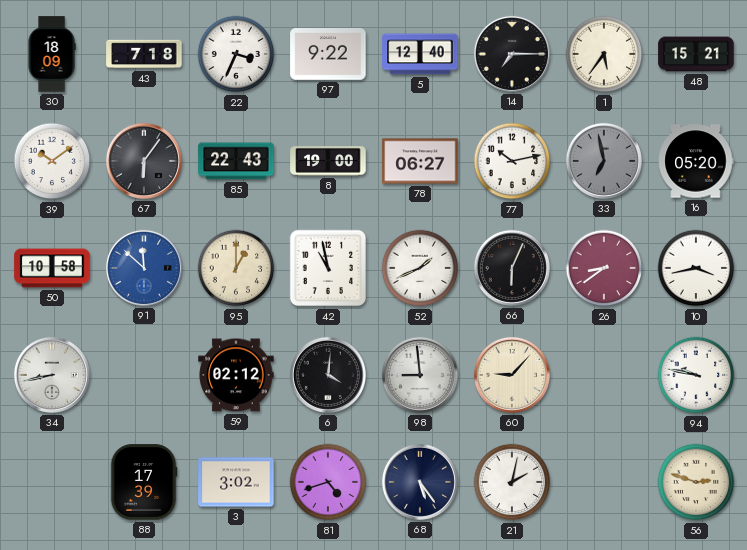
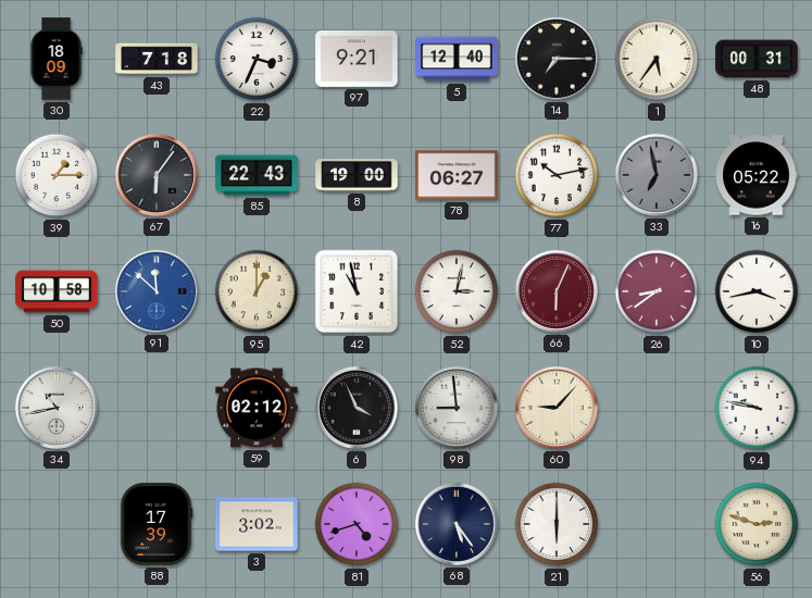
97: 9:22 -> 9:21 (357, 60)
48: 15:21 -> 00:31 (757, 59)
39: 10:09 -> 1:15 (57, 175)
16: 05:20 -> 05:22 (757, 175)
52: 1:41 -> 3:02 (457, 291)
66 dial: black -> burgundy (557, 291)
34: 8:43 -> 10:43 (57, 408)
6: 4:01 -> 3:56 (357, 408)
21: 2:02 -> 6:00 (557, 524)
